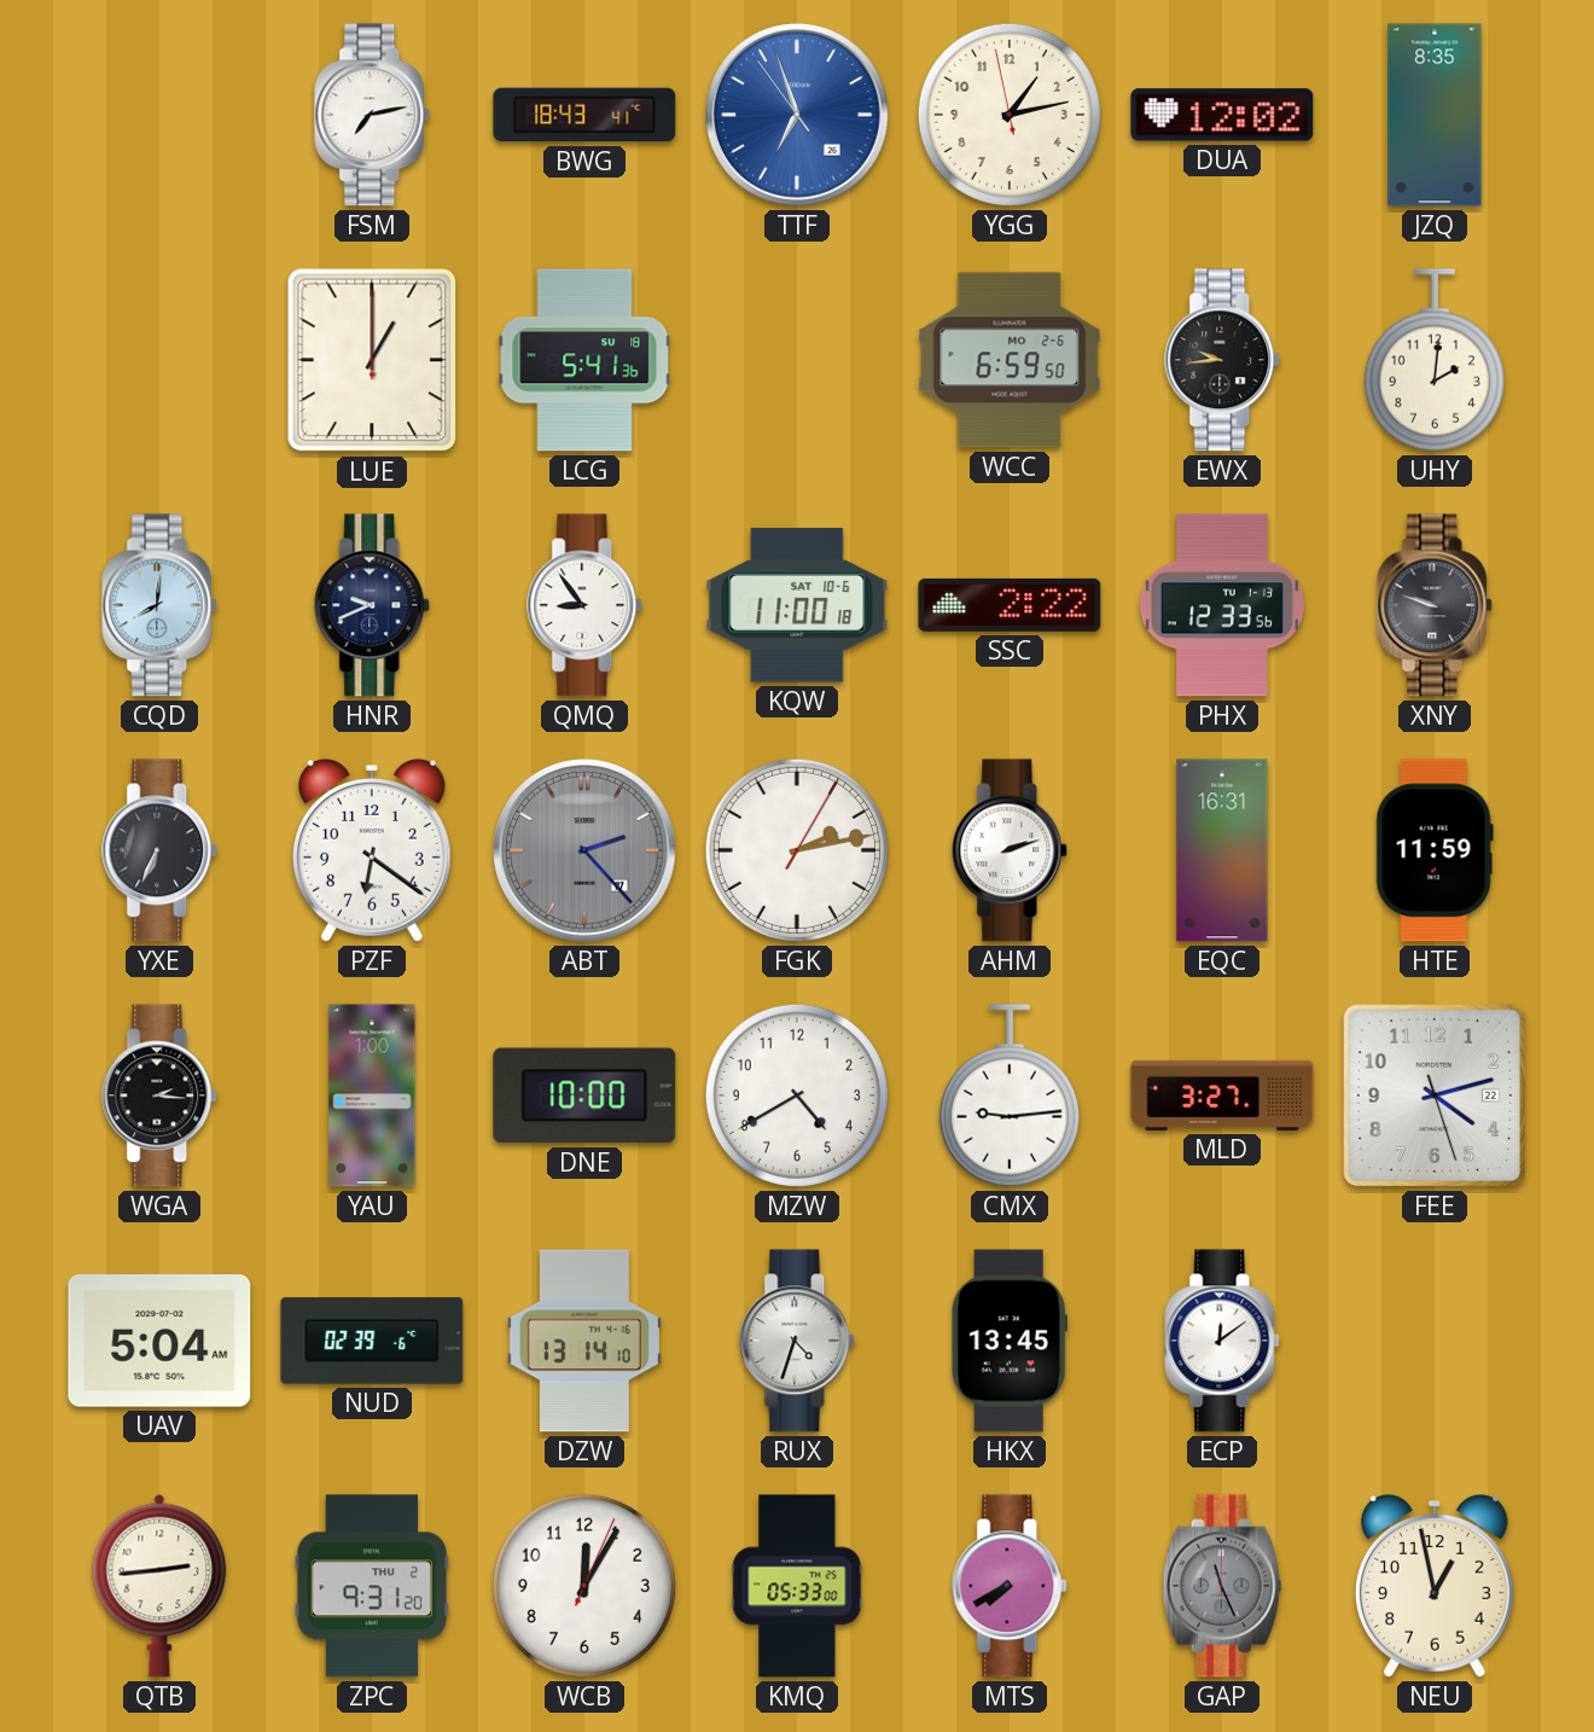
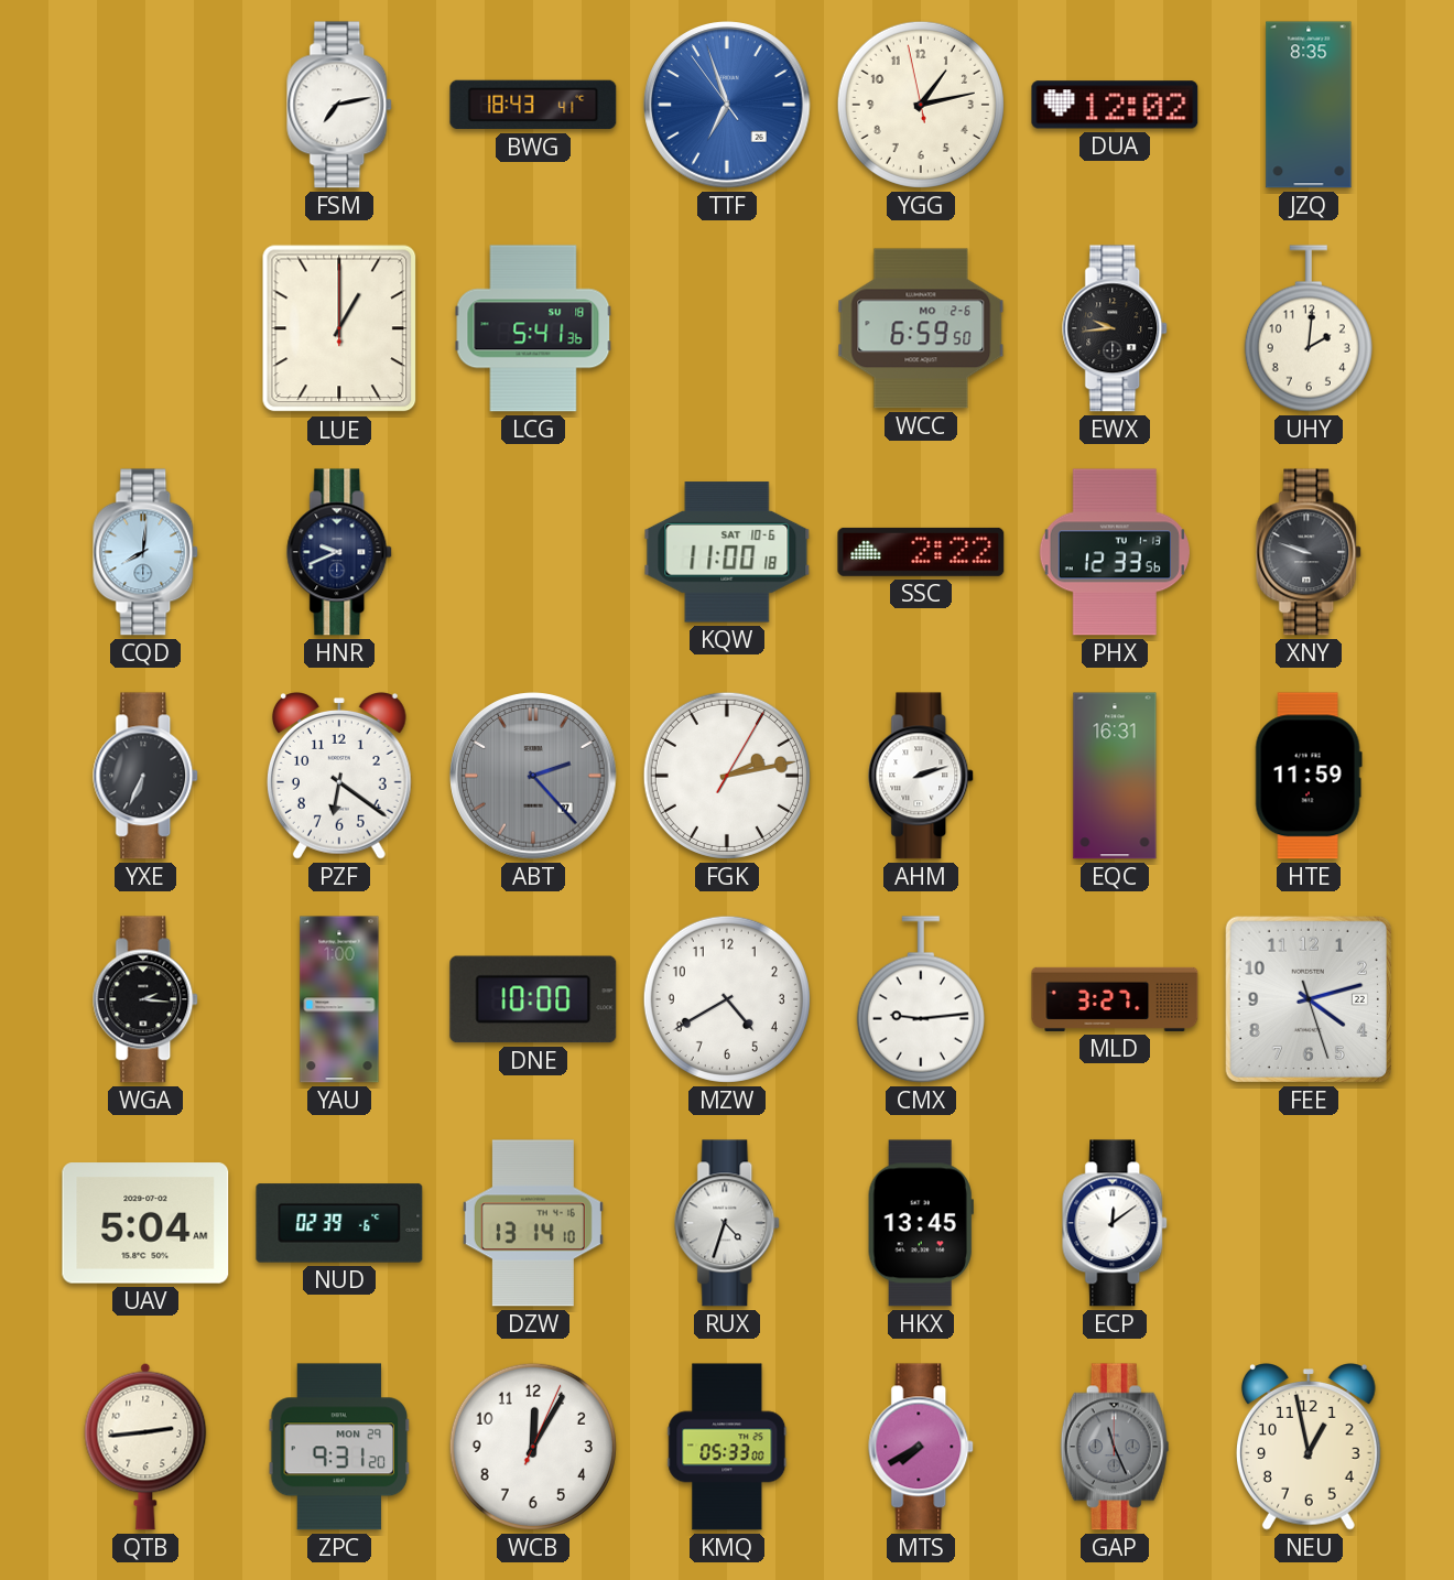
QMQ: 8:54 -> none (586, 605)
ZPC date: THU 2 -> MON 29 (339, 1447)
